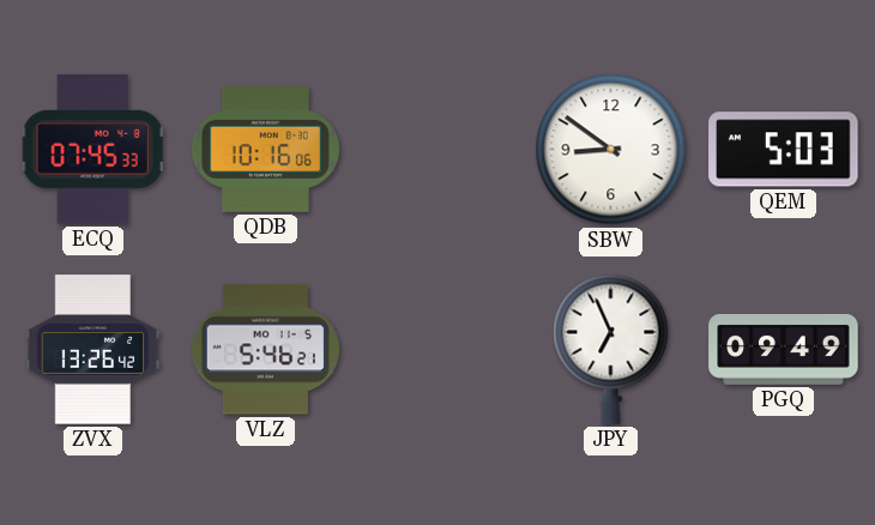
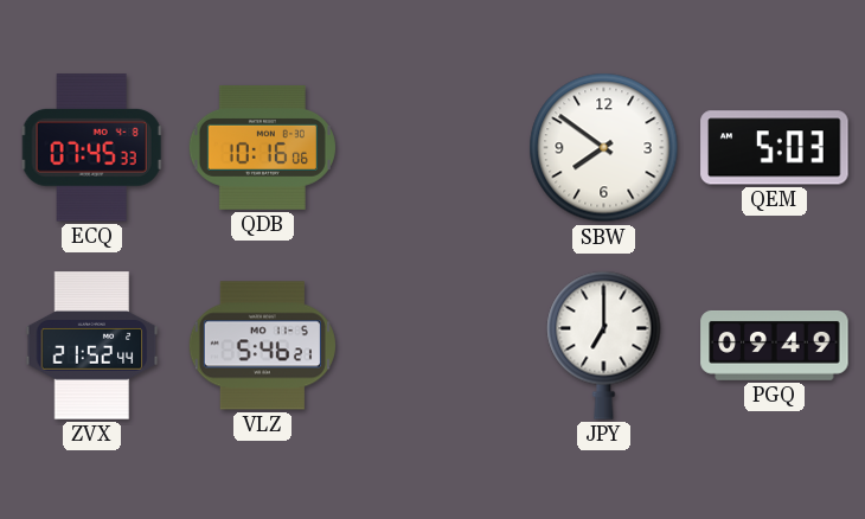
SBW: 8:51 -> 7:51 (604, 148)
ZVX: 13:26 -> 21:52 (92, 346)
JPY: 6:56 -> 7:00 (604, 345)
